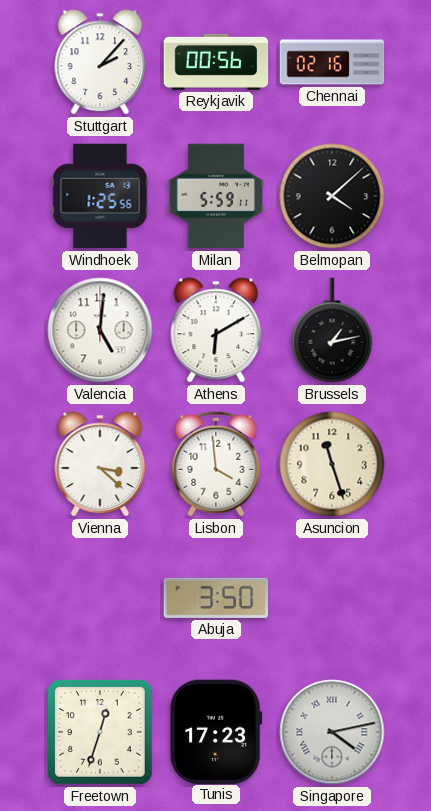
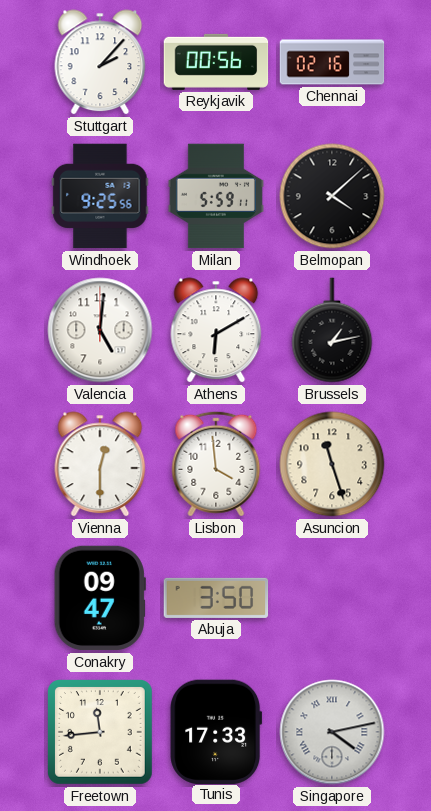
Windhoek: 1:25 -> 9:25 (100, 196)
Vienna: 3:22 -> 12:30 (100, 464)
Conakry: none -> 09:47 (100, 598)
Freetown: 12:33 -> 11:44 (101, 733)
Tunis: 17:23 -> 17:33 (216, 731)
